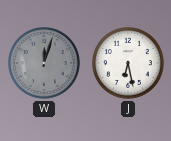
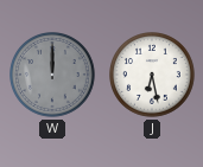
W: 12:03 -> 12:00 (53, 76)
